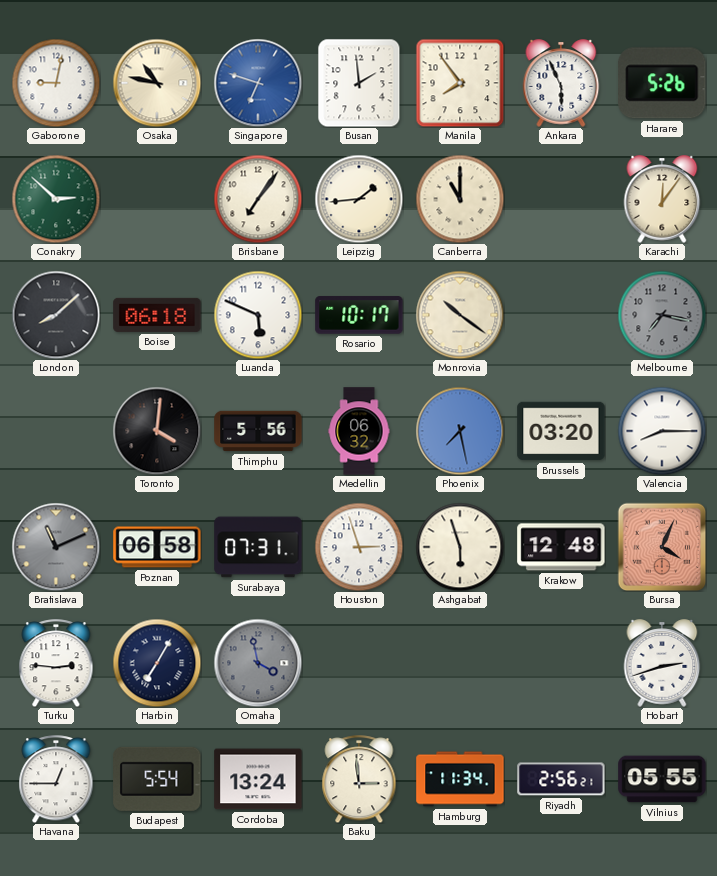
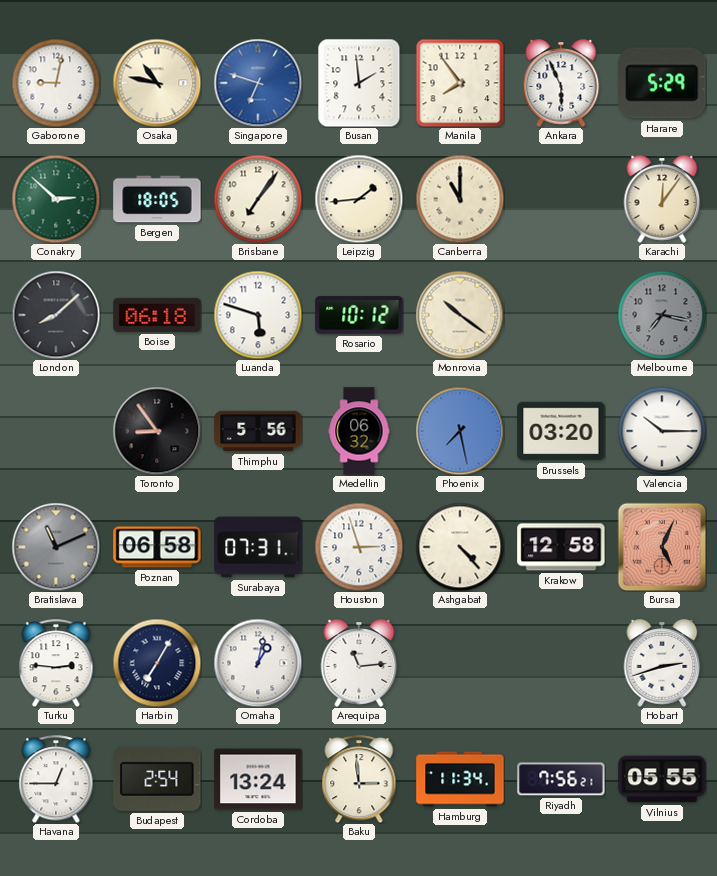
Harare: 5:26 -> 5:29 (662, 83)
Bergen: none -> 18:05 (157, 199)
Luanda: 5:49 -> 5:48 (258, 315)
Rosario: 10:17 -> 10:12 (359, 315)
Toronto: 4:01 -> 8:54 (157, 431)
Valencia: 8:15 -> 10:15 (662, 431)
Ashgabat: 5:57 -> 4:23 (460, 547)
Krakow: 12:48 -> 12:58 (561, 547)
Bursa: 4:04 -> 5:04 (662, 547)
Omaha: 3:58 -> 1:02 (258, 663)
Omaha dial: grey -> white (258, 663)
Arequipa: none -> 11:14 (359, 663)
Budapest: 5:54 -> 2:54 (157, 779)
Riyadh: 2:56 -> 7:56 (561, 779)
